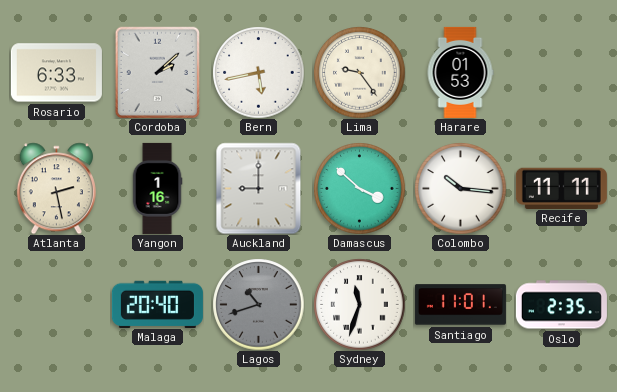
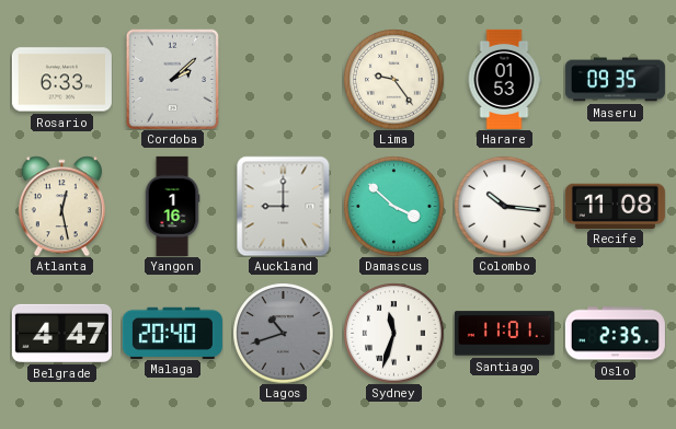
Bern: 5:43 -> none (258, 72)
Maseru: none -> 09:35 (615, 80)
Atlanta: 2:28 -> 12:28 (61, 206)
Recife: 11:11 -> 11:08 (615, 206)
Belgrade: none -> 4:47 (61, 333)
